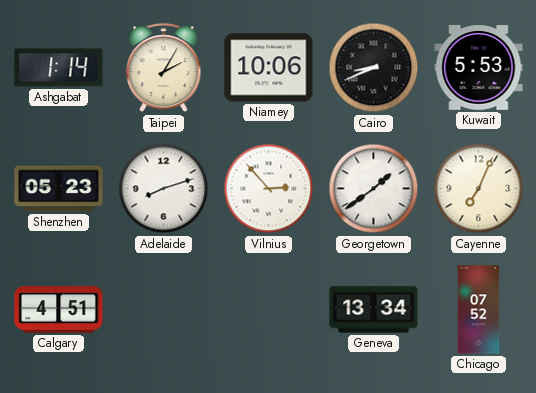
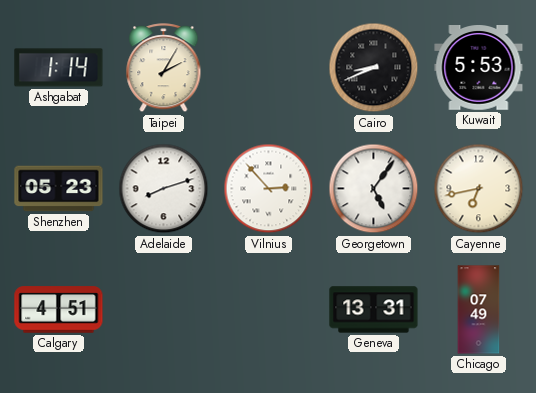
Niamey: 10:06 -> none (269, 68)
Georgetown: 1:39 -> 5:06 (374, 189)
Cayenne: 7:04 -> 6:43 (479, 189)
Geneva: 13:34 -> 13:31 (374, 310)
Chicago: 07:52 -> 07:49 (479, 310)
